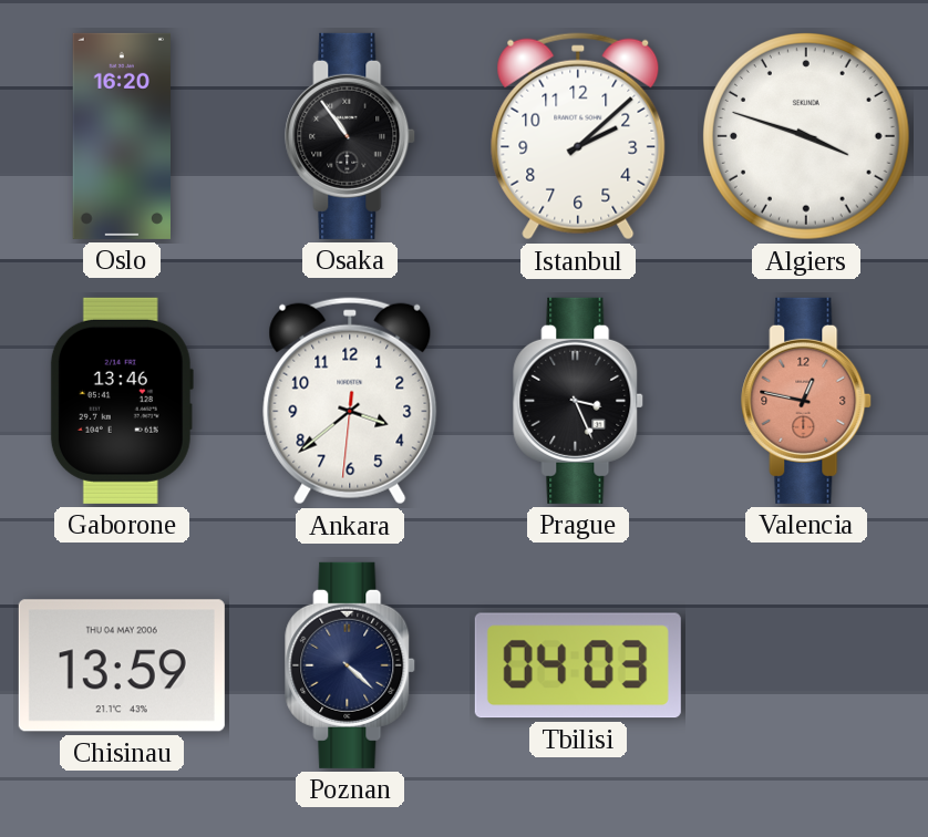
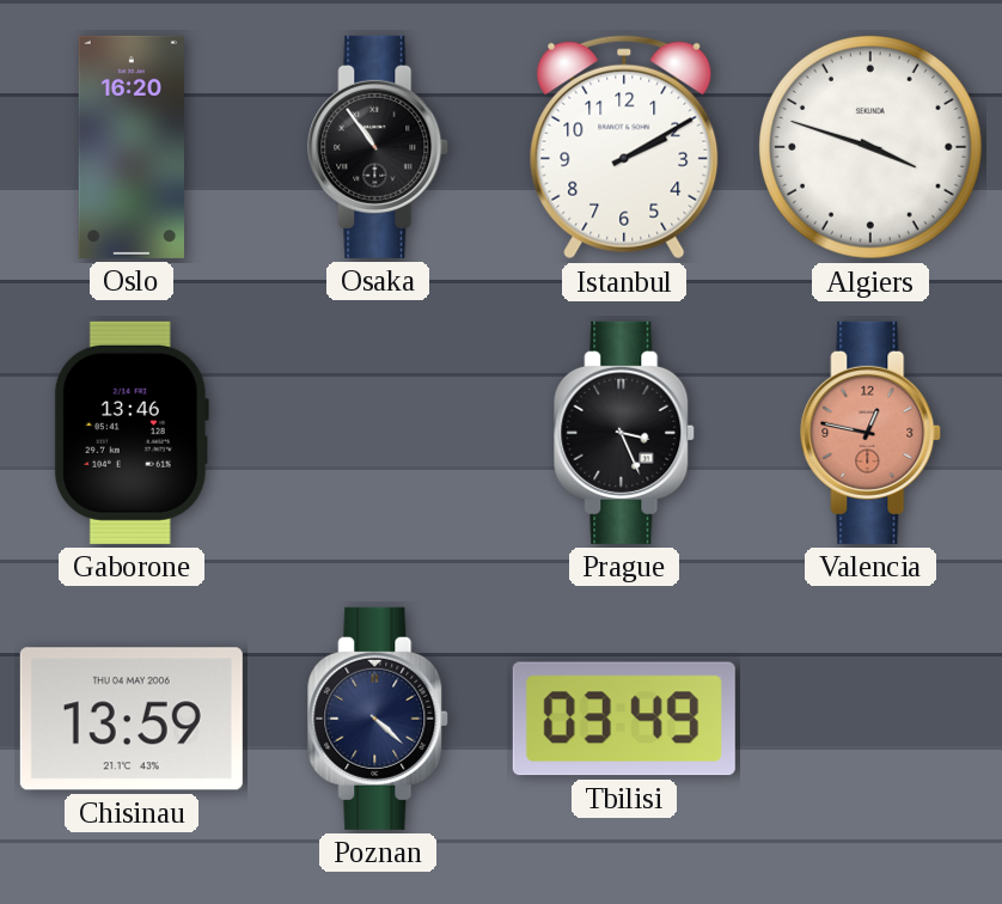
Istanbul: 2:08 -> 2:10 (624, 147)
Ankara: 3:38 -> none (350, 401)
Tbilisi: 04:03 -> 03:49 (624, 719)
